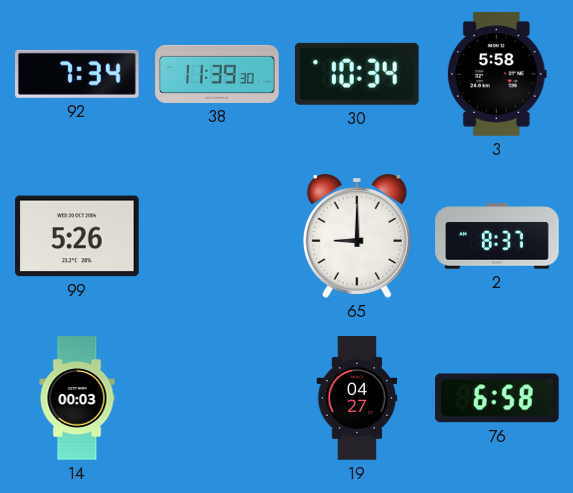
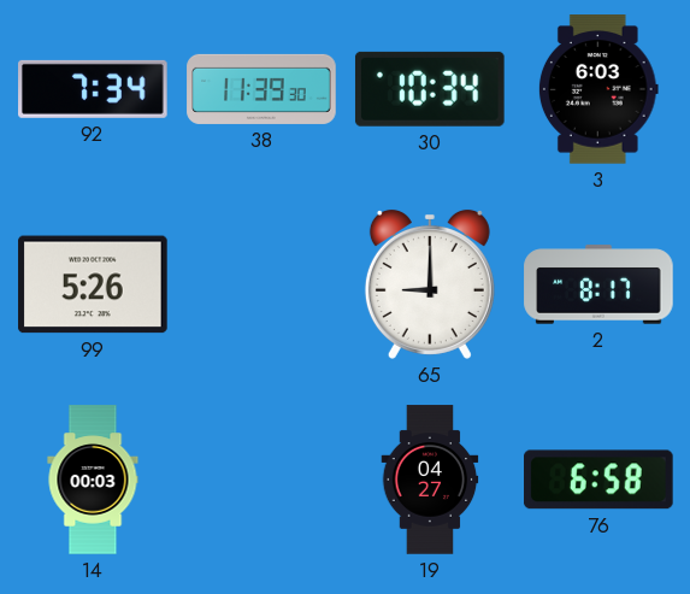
3: 5:58 -> 6:03 (598, 89)
2: 8:37 -> 8:17 (598, 284)
